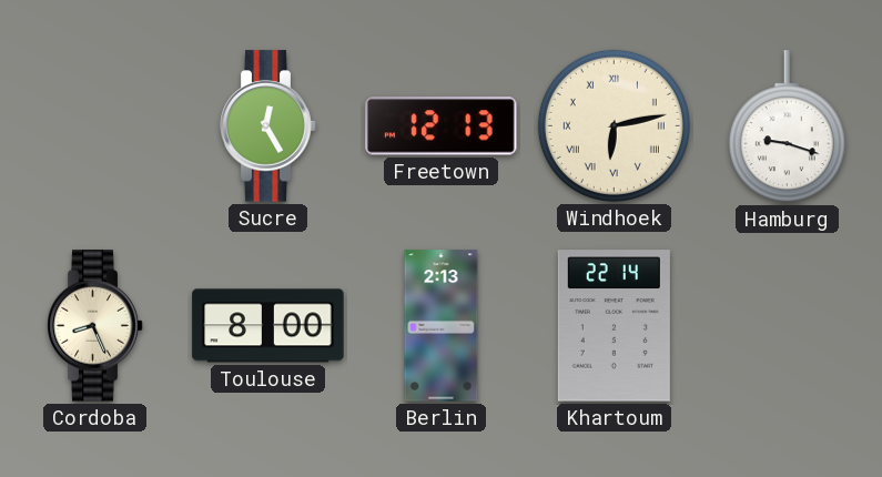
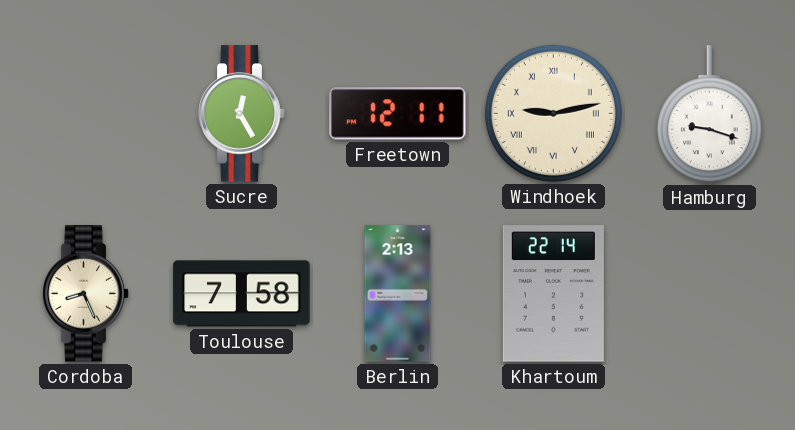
Freetown: 12:13 -> 12:11 (398, 114)
Windhoek: 6:13 -> 9:13 (553, 113)
Toulouse: 8:00 -> 7:58 (242, 294)
